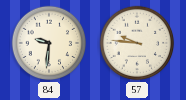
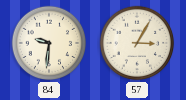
57: 9:46 -> 3:05 (137, 43)
